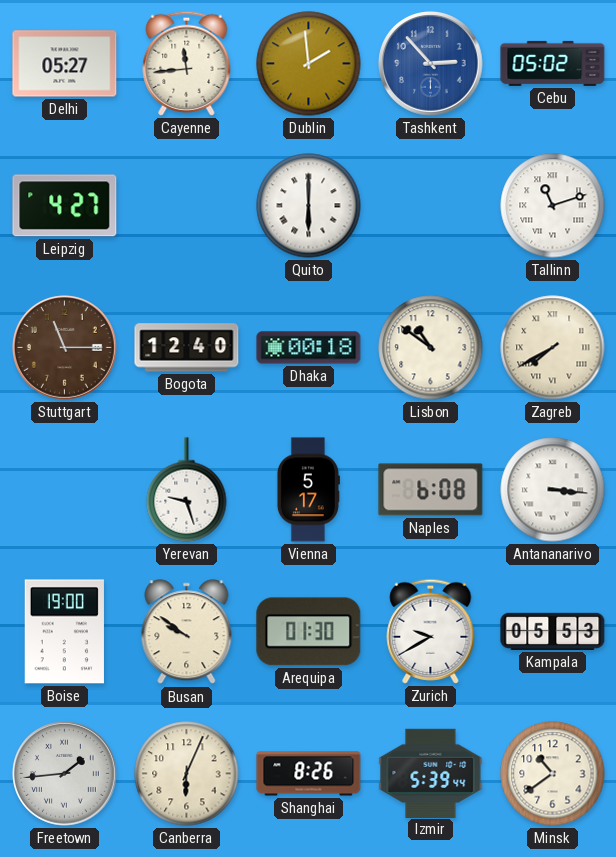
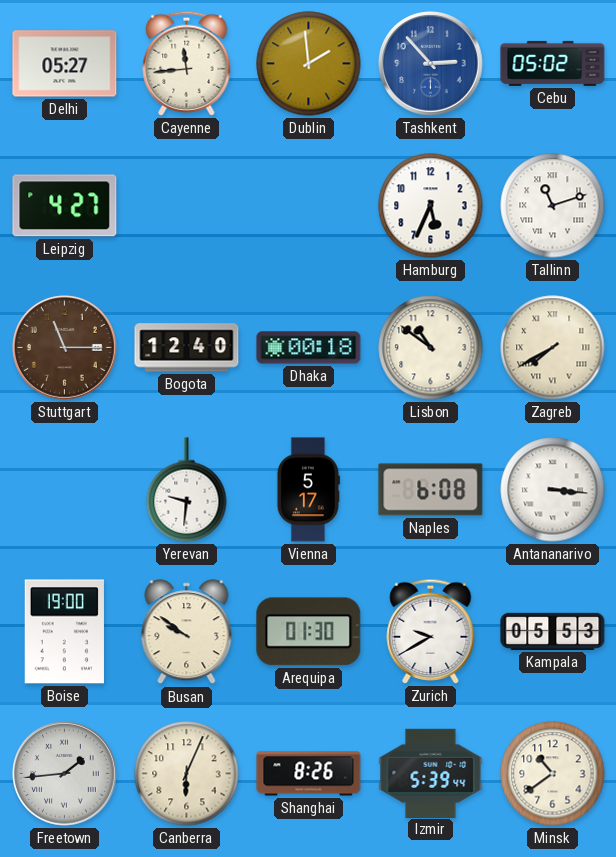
Quito: 6:00 -> none (309, 206)
Hamburg: none -> 5:34 (431, 206)
Yerevan: 9:27 -> 9:31 (187, 490)
